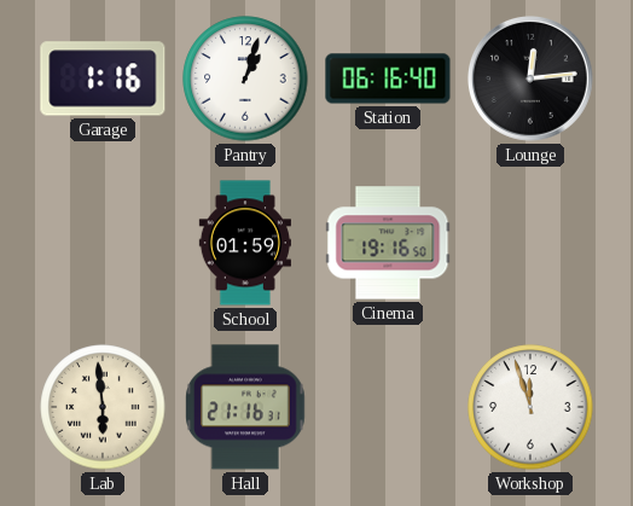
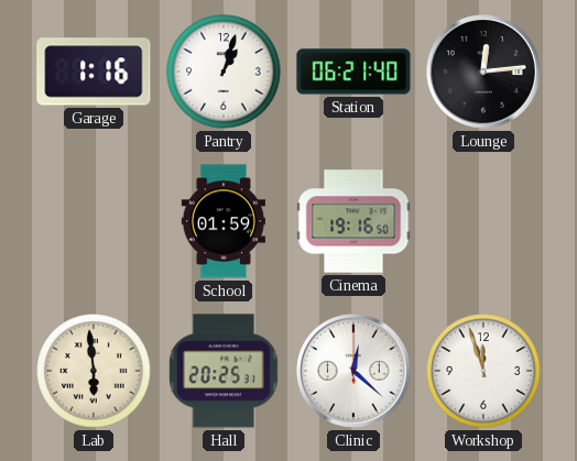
Station: 06:16 -> 06:21 (353, 72)
Hall: 21:16 -> 20:25 (224, 371)
Clinic: none -> 12:22 (353, 371)
